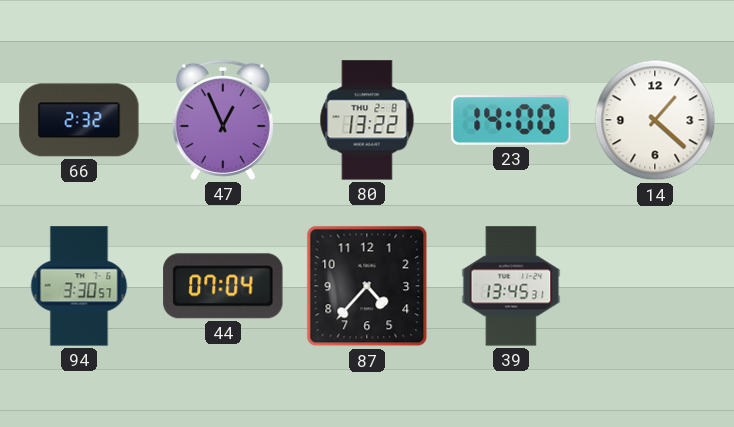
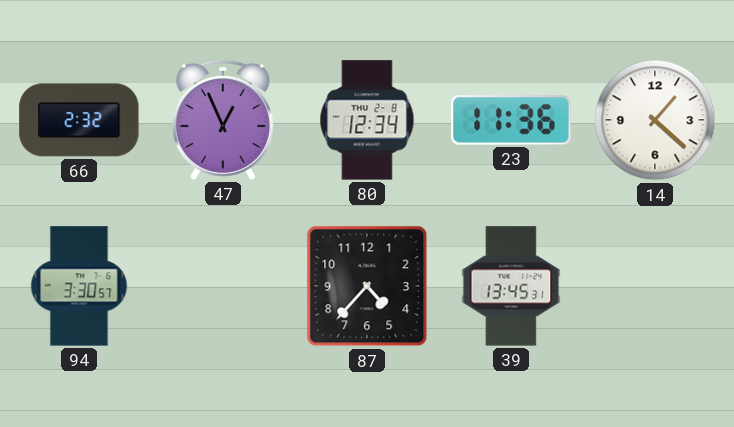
80: 13:22 -> 12:34 (367, 120)
23: 14:00 -> 11:36 (511, 120)
44: 07:04 -> none (223, 286)
